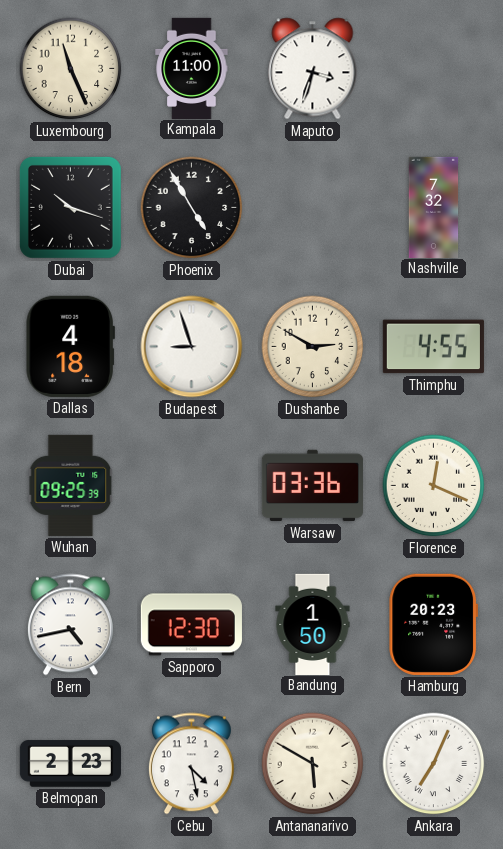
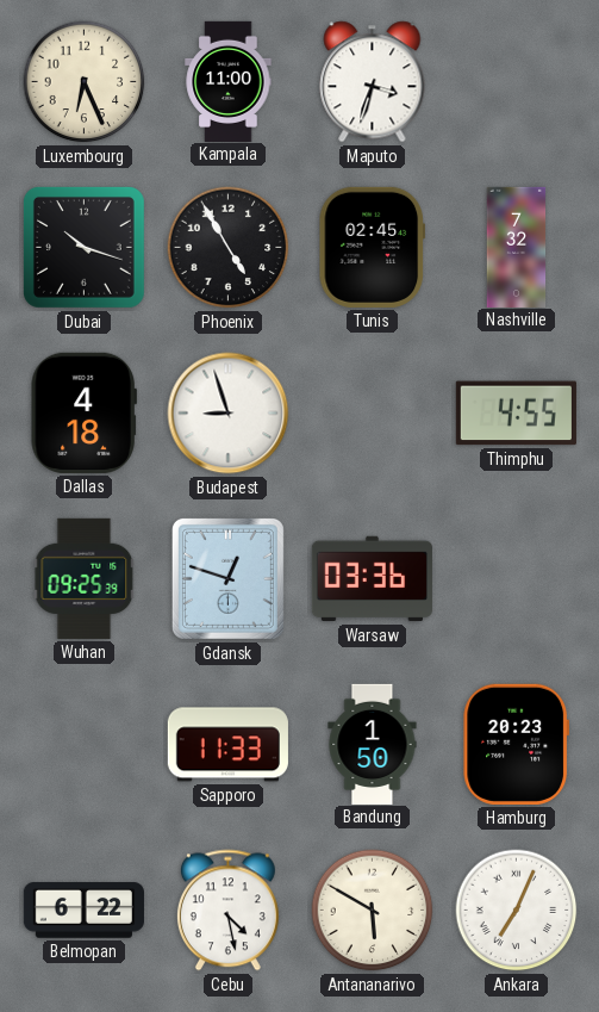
Luxembourg: 11:26 -> 6:26 (85, 82)
Tunis: none -> 02:45 (372, 247)
Dushanbe: 2:50 -> none (313, 347)
Gdansk: none -> 12:48 (227, 578)
Florence: 12:19 -> none (434, 486)
Bern: 4:43 -> none (70, 625)
Sapporo: 12:30 -> 11:33 (227, 745)
Belmopan: 2:23 -> 6:22 (83, 911)
